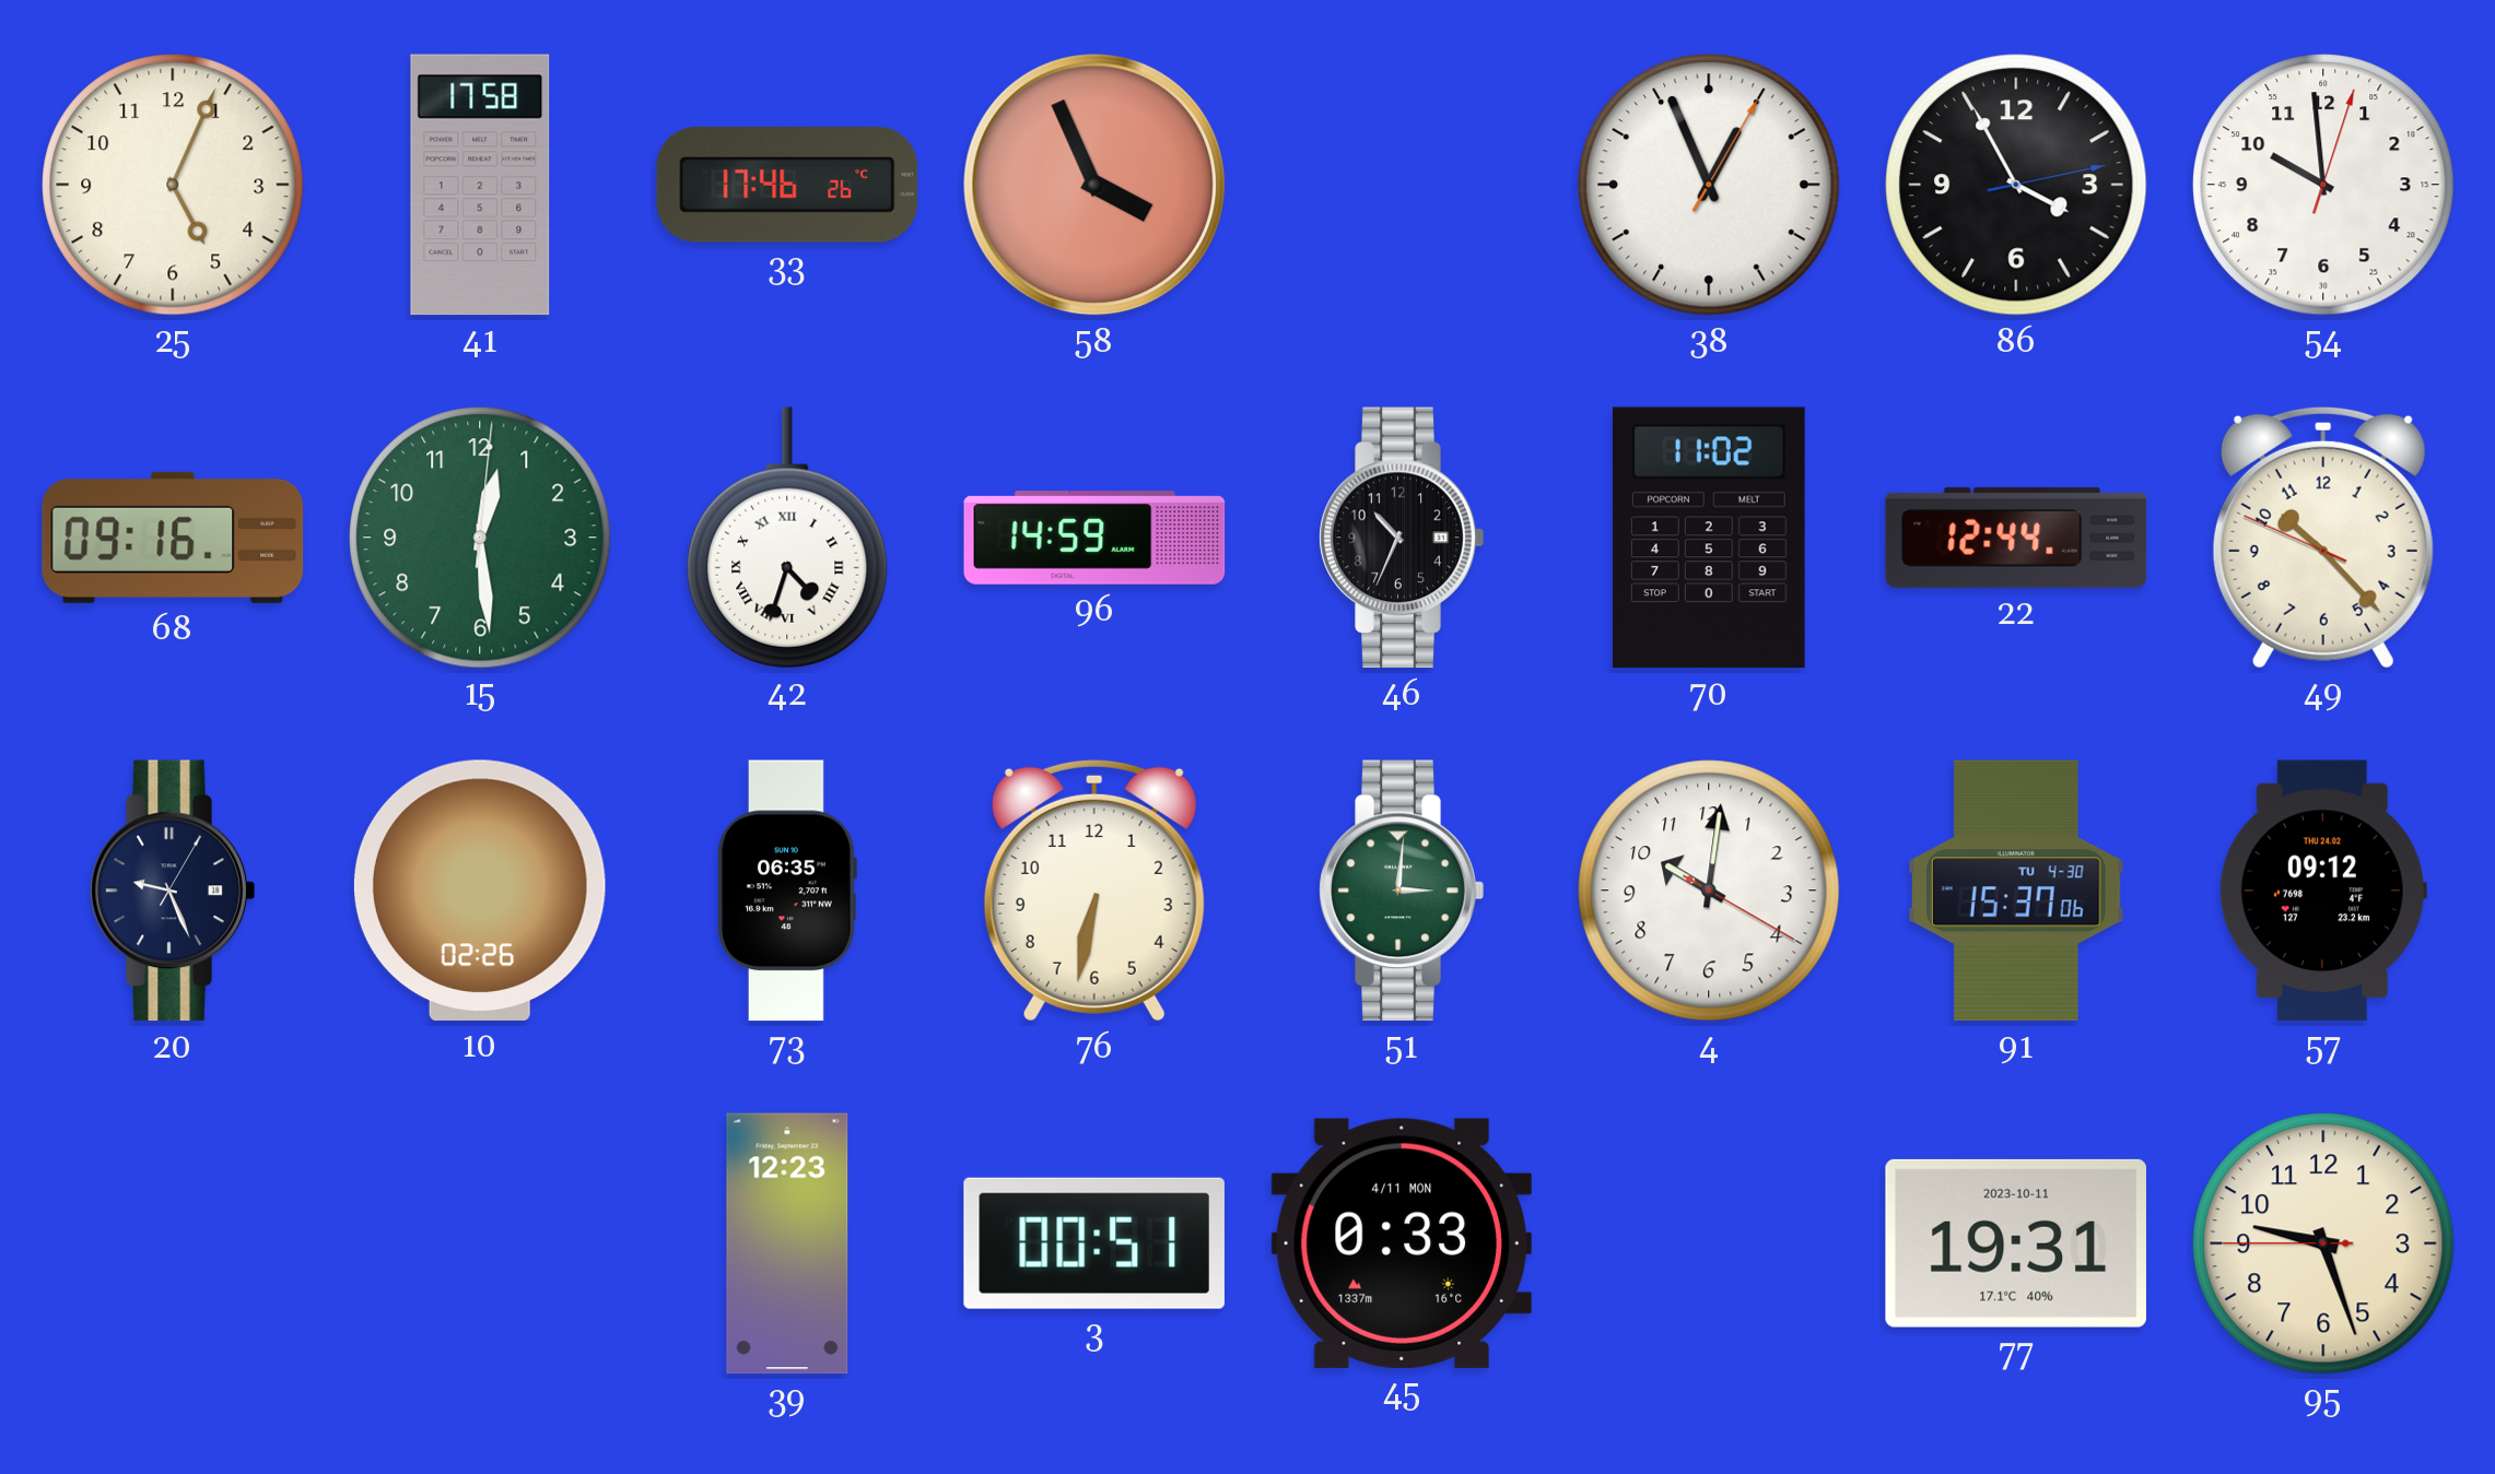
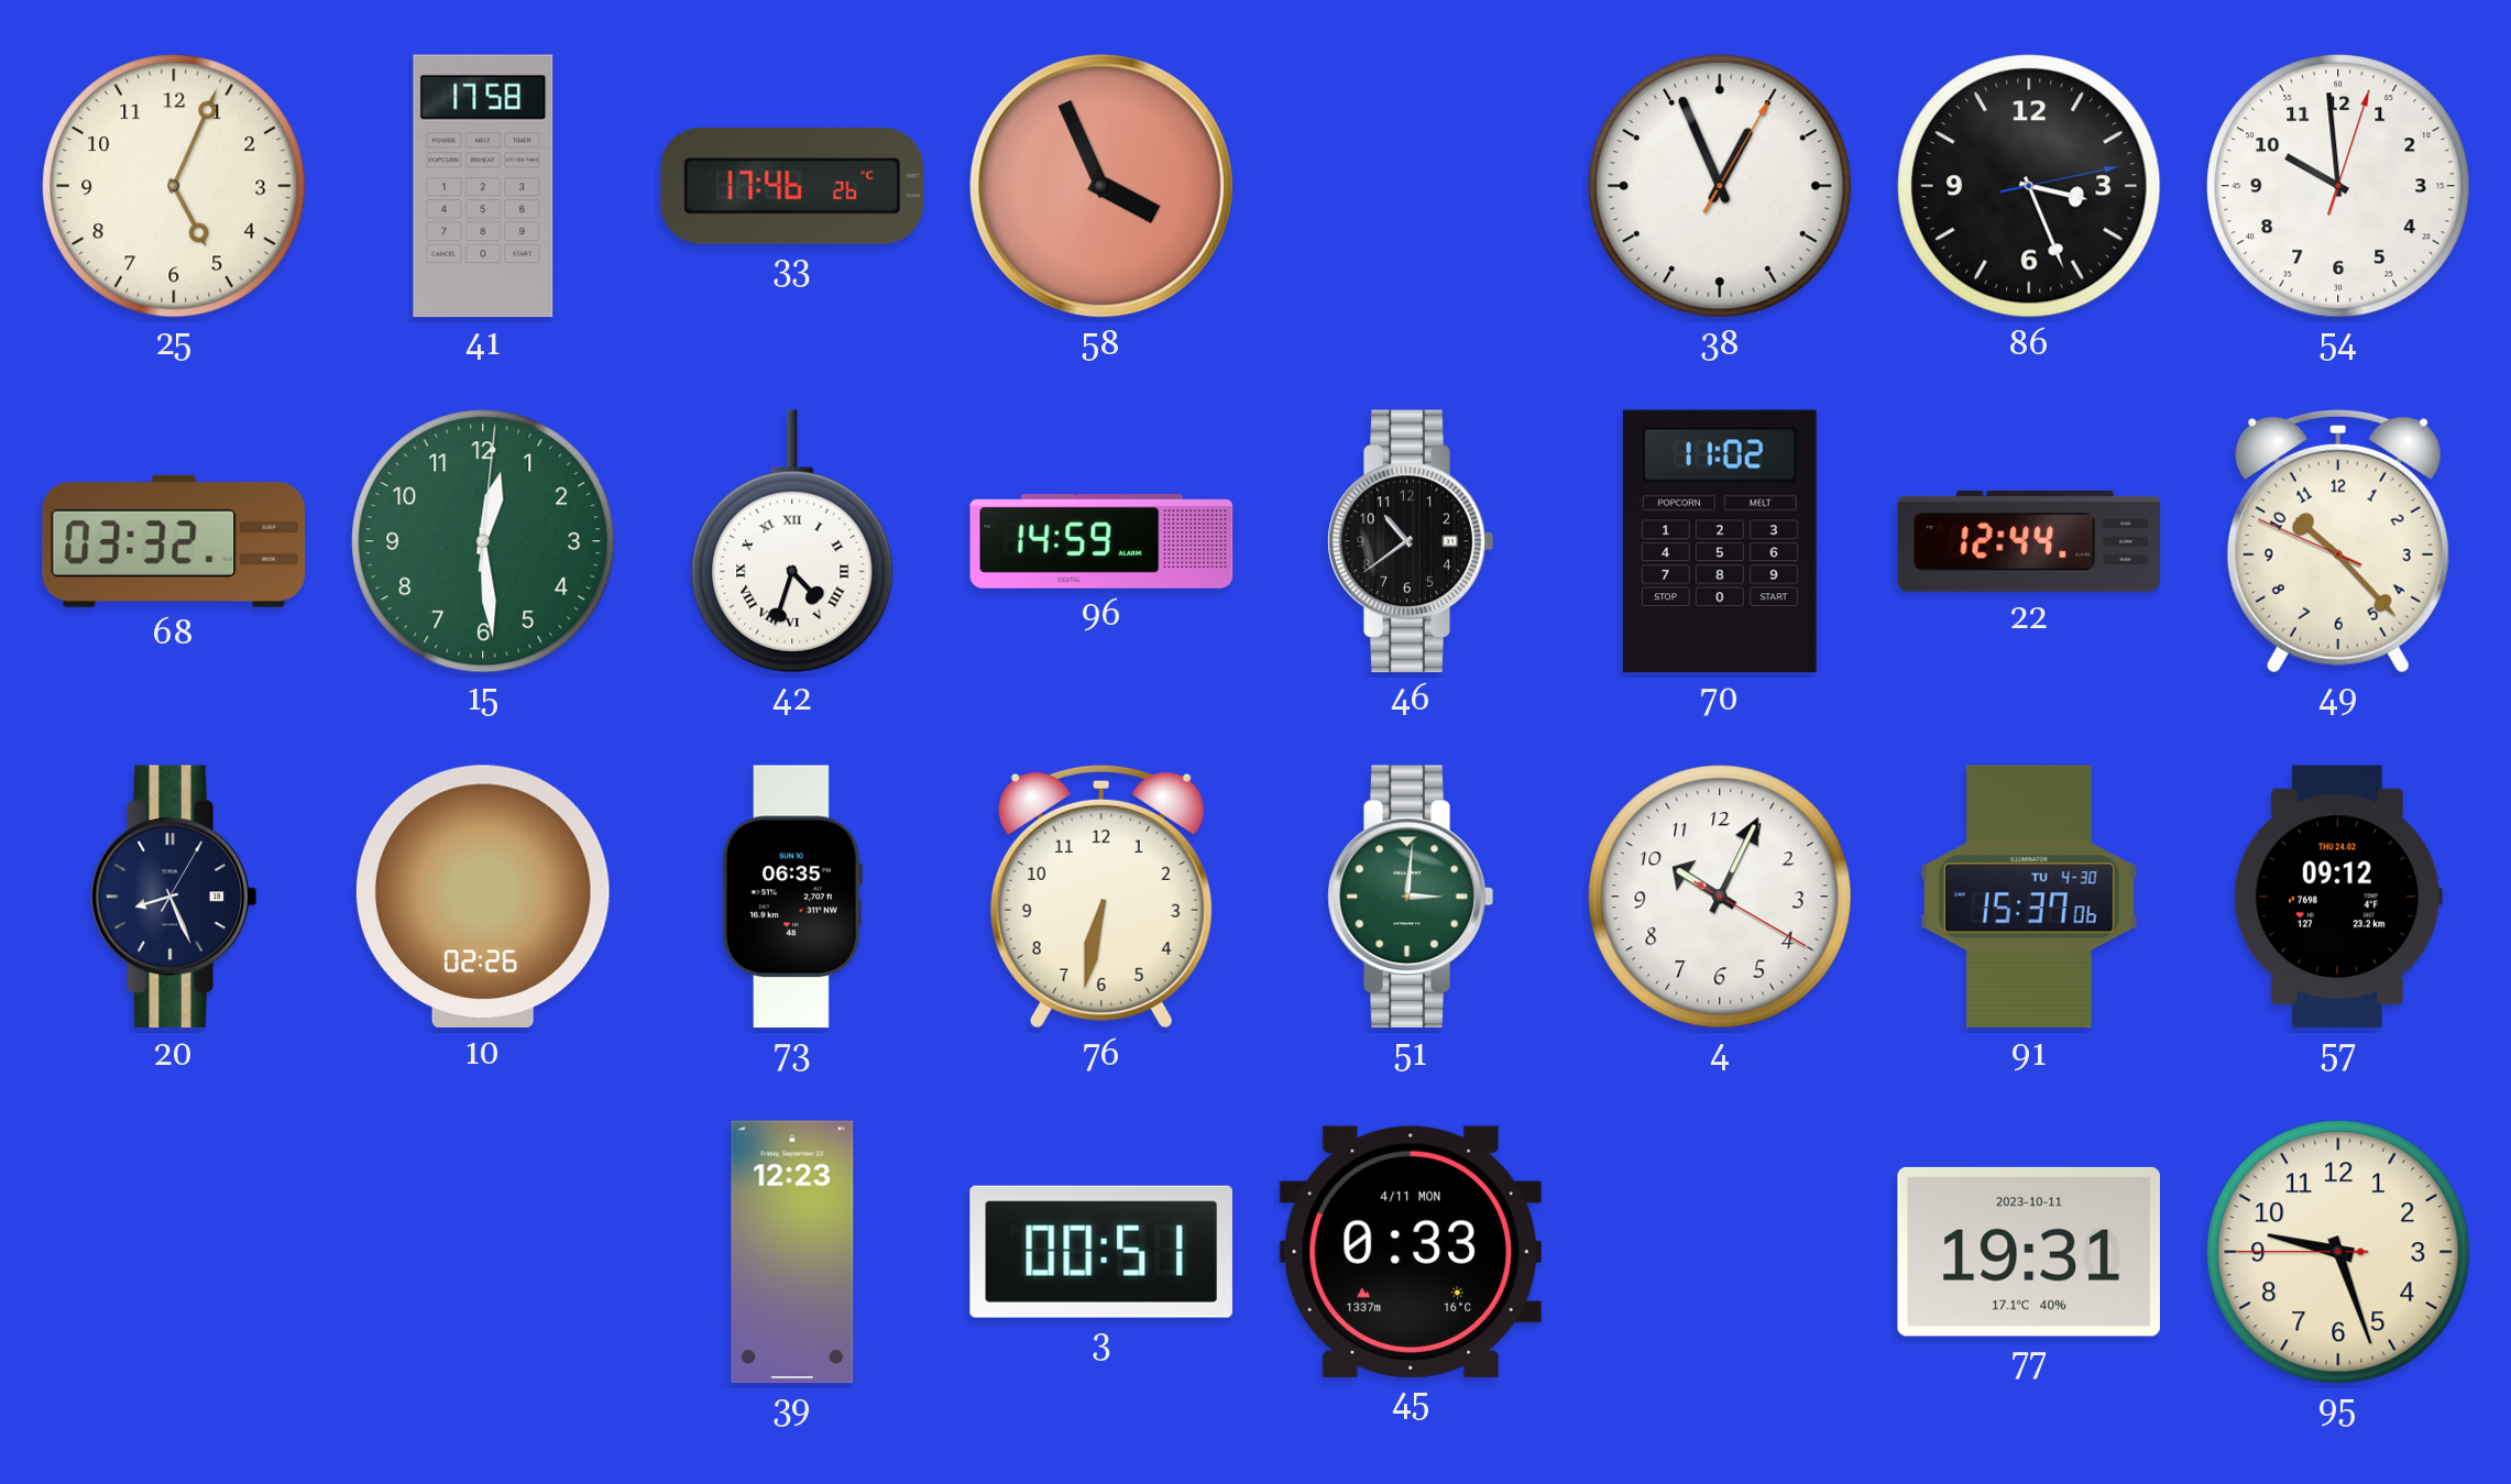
86: 3:55 -> 3:26 (2029, 186)
68: 09:16 -> 03:32 (174, 541)
46: 10:34 -> 10:39 (1411, 541)
20: 9:26 -> 8:26 (174, 897)
4: 10:01 -> 10:04 (1720, 897)
